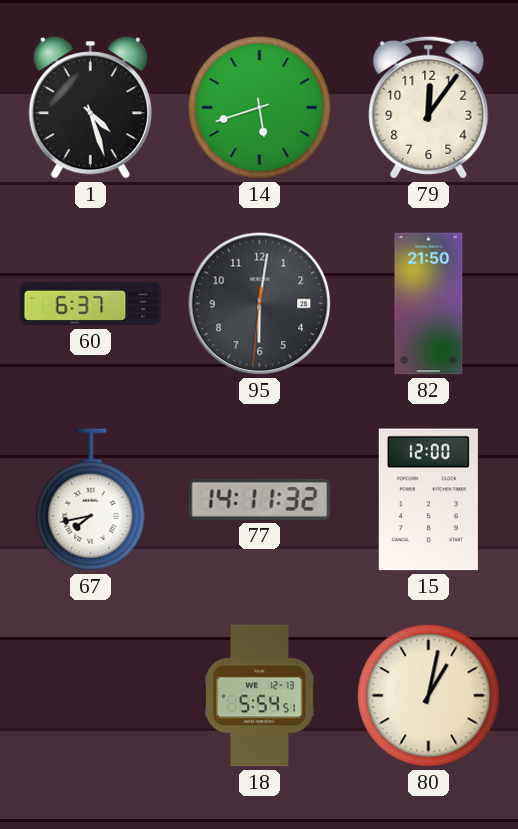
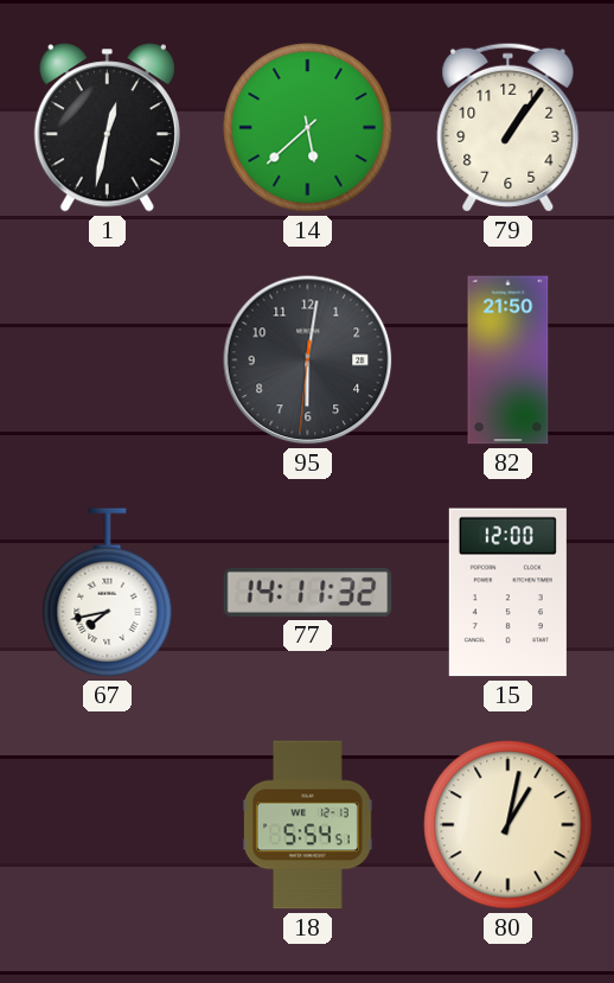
1: 4:27 -> 12:32 (107, 128)
14: 5:42 -> 5:38 (308, 128)
79: 12:06 -> 1:06 (509, 127)
60: 6:37 -> none (91, 304)
